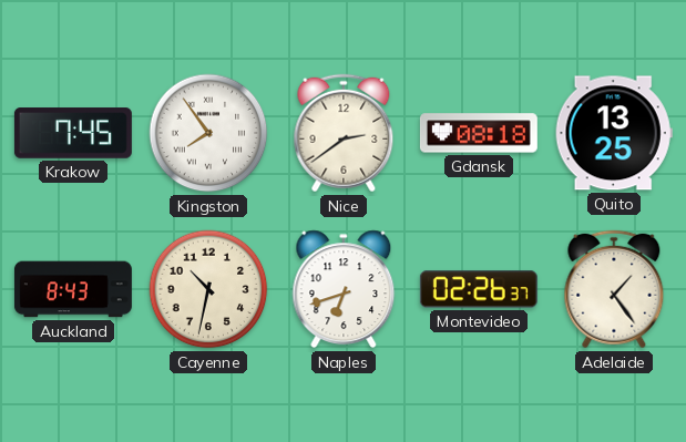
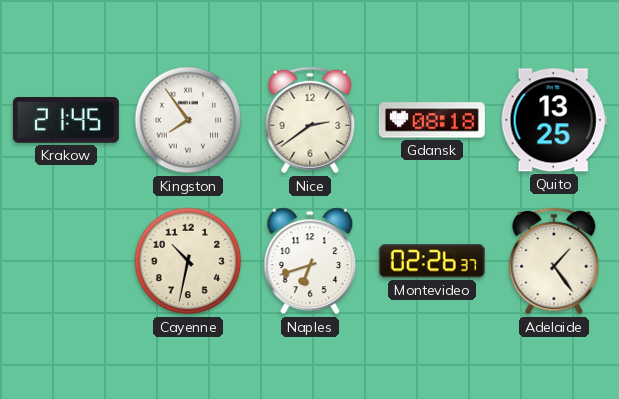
Krakow: 7:45 -> 21:45 (66, 120)
Auckland: 8:43 -> none (73, 289)
